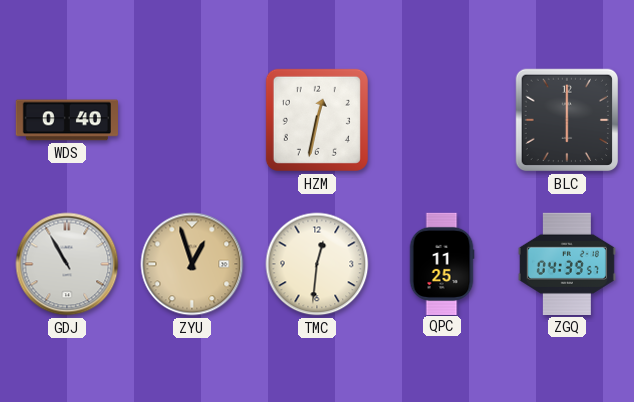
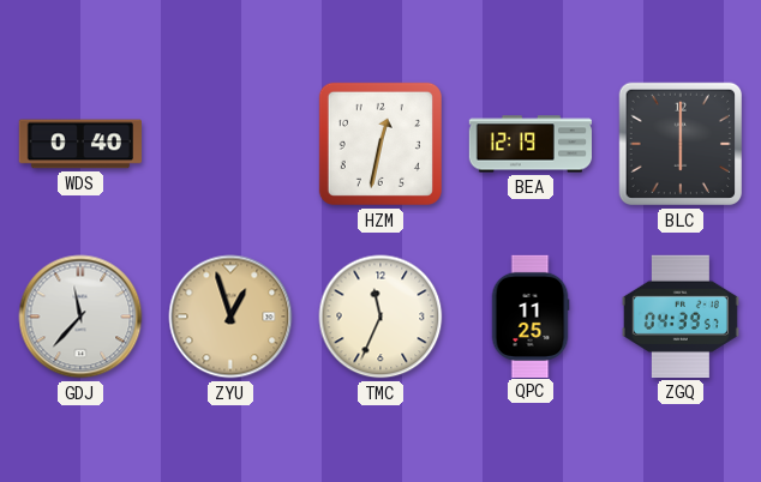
BEA: none -> 12:19 (529, 144)
GDJ: 10:55 -> 11:37 (80, 317)
TMC: 12:31 -> 11:34 (380, 317)
